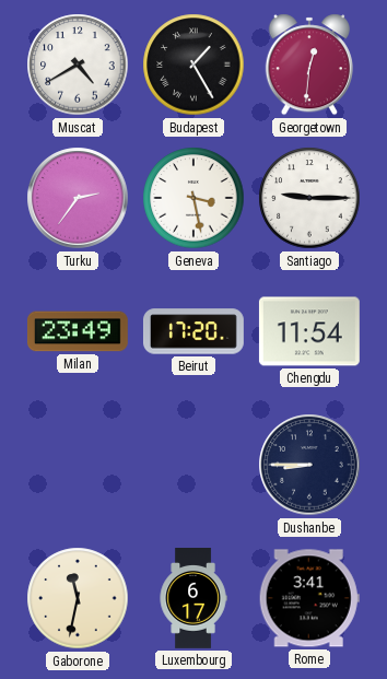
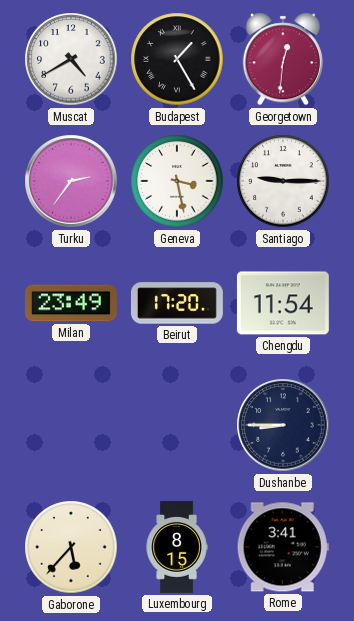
Gaborone: 11:32 -> 5:37 (71, 547)
Luxembourg: 6:17 -> 8:15 (177, 548)
